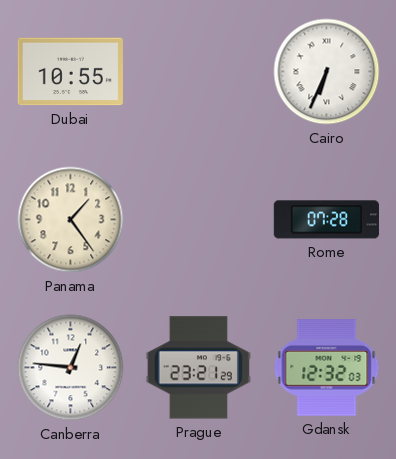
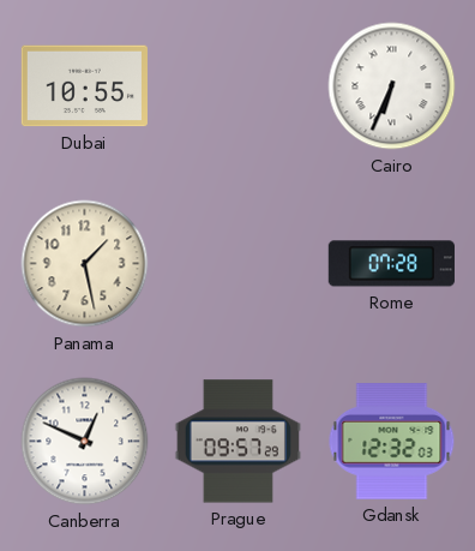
Panama: 1:24 -> 1:28 (85, 264)
Canberra: 12:46 -> 12:49 (85, 442)
Prague: 23:21 -> 09:57 (237, 442)
